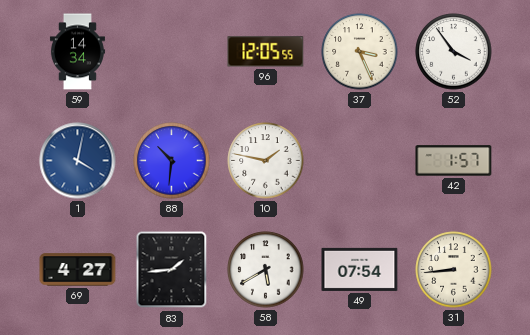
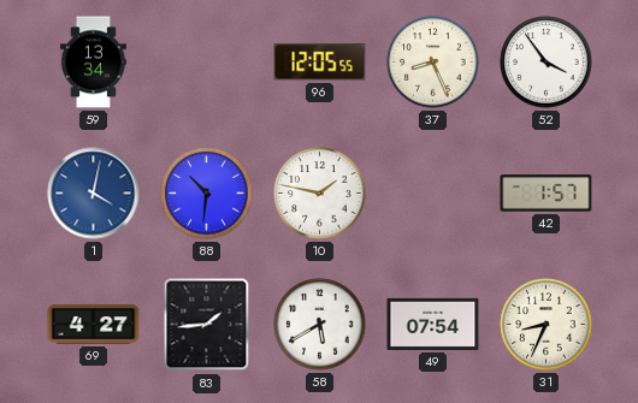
59: 14:34 -> 13:34 (93, 63)
37: 3:26 -> 8:26 (433, 63)
31: 8:44 -> 8:34 (547, 325)
